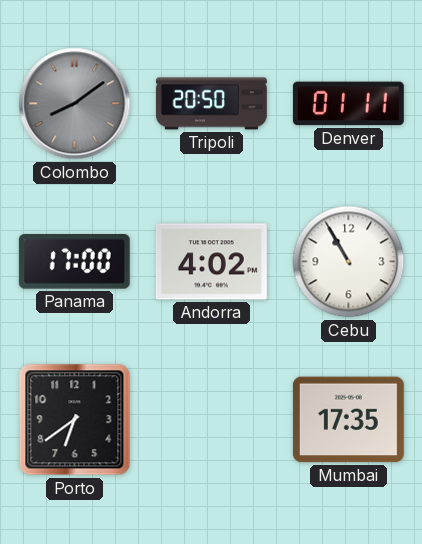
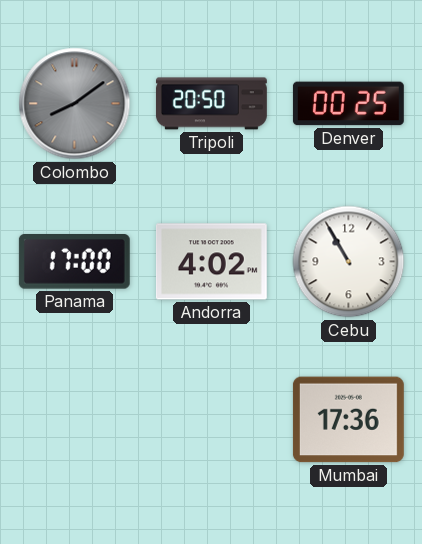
Denver: 01:11 -> 00:25 (348, 104)
Porto: 6:39 -> none (75, 420)
Mumbai: 17:35 -> 17:36 (348, 420)
